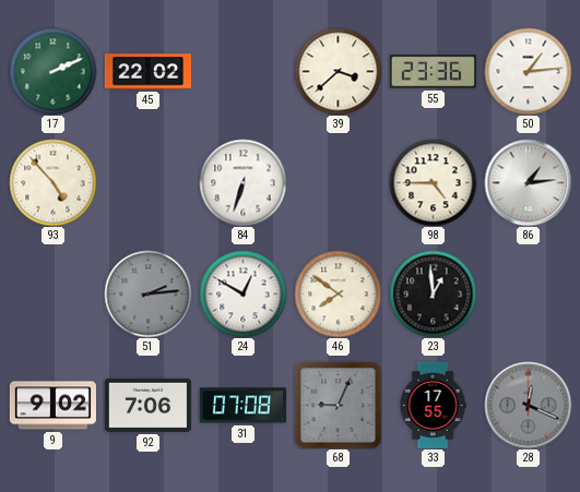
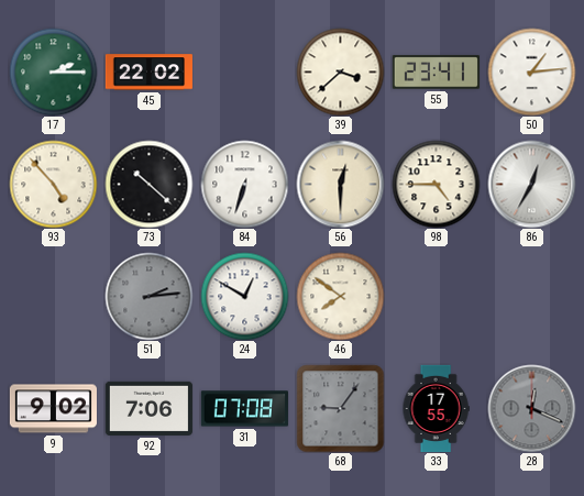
17: 2:11 -> 2:15 (53, 71)
55: 23:36 -> 23:41 (436, 73)
73: none -> 10:22 (148, 184)
56: none -> 12:30 (340, 184)
86: 1:14 -> 12:35 (531, 184)
23: 12:59 -> none (433, 293)
68: 9:04 -> 9:06 (340, 408)
